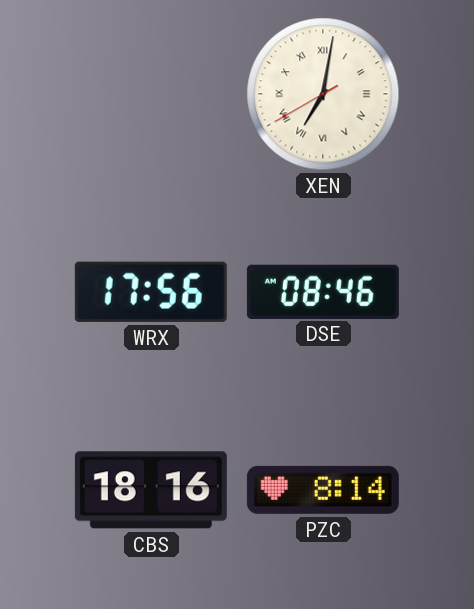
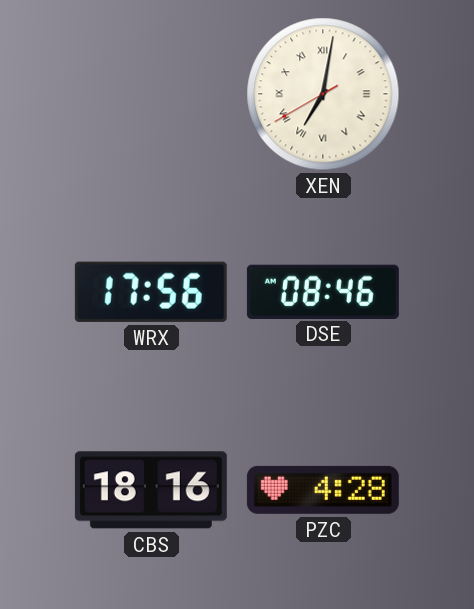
PZC: 8:14 -> 4:28 (323, 490)
